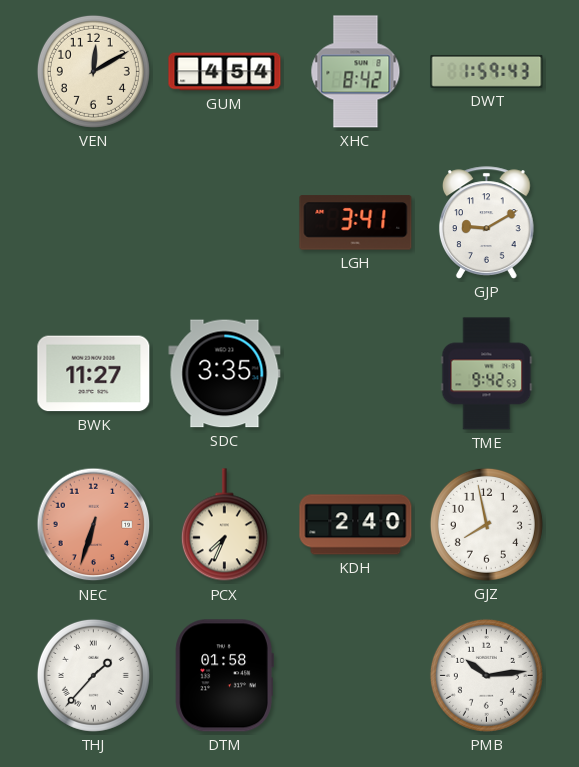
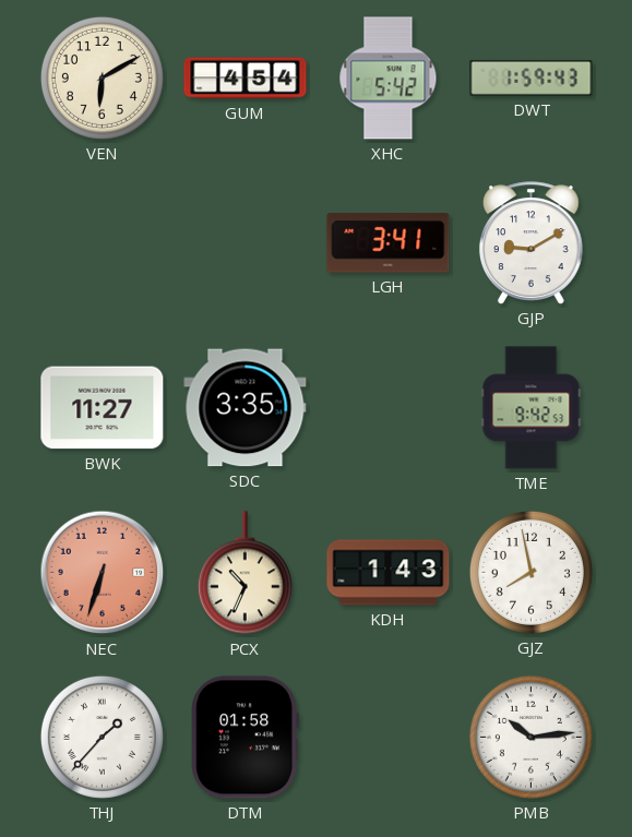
VEN: 12:10 -> 6:10 (102, 77)
XHC: 8:42 -> 5:42 (389, 79)
PCX: 7:34 -> 10:34 (245, 573)
KDH: 2:40 -> 1:43 (389, 573)
